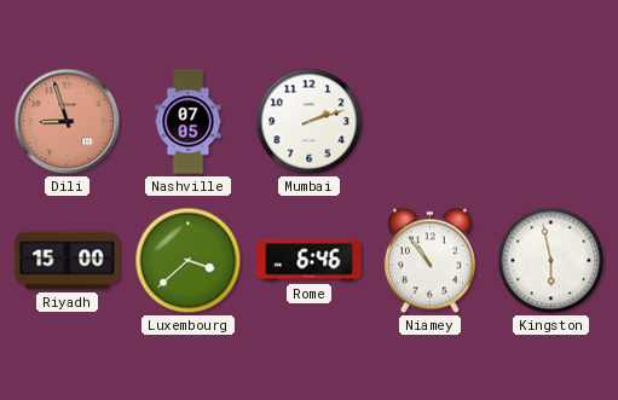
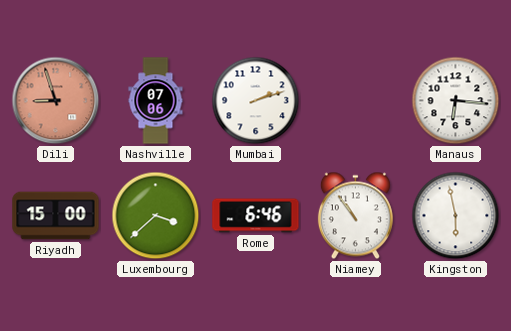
Nashville: 07:05 -> 07:06 (156, 101)
Manaus: none -> 6:16 (456, 101)
